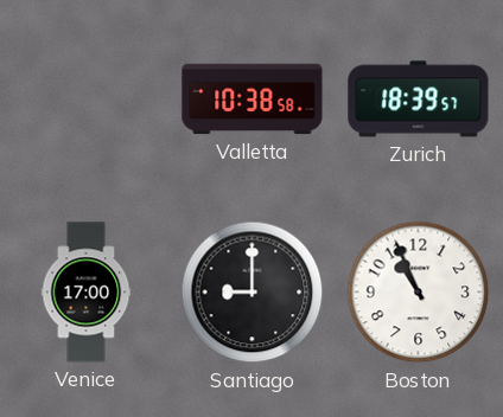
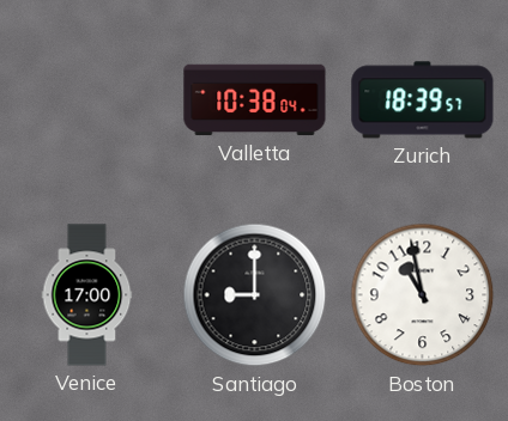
Valletta: 10:38:58 -> 10:38:04 (255, 100)
Boston: 10:56 -> 10:58 (423, 295)
